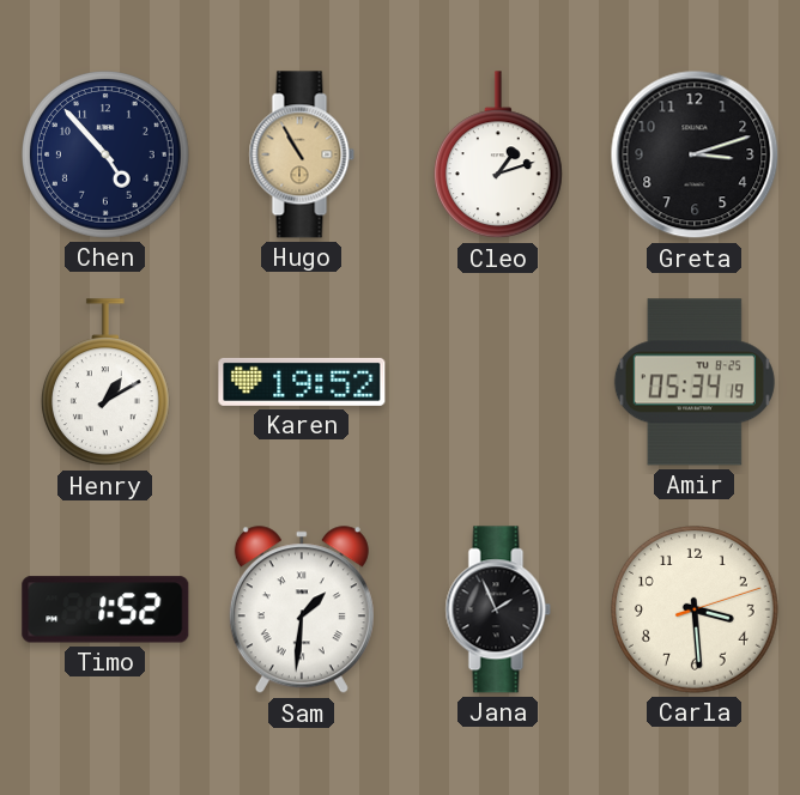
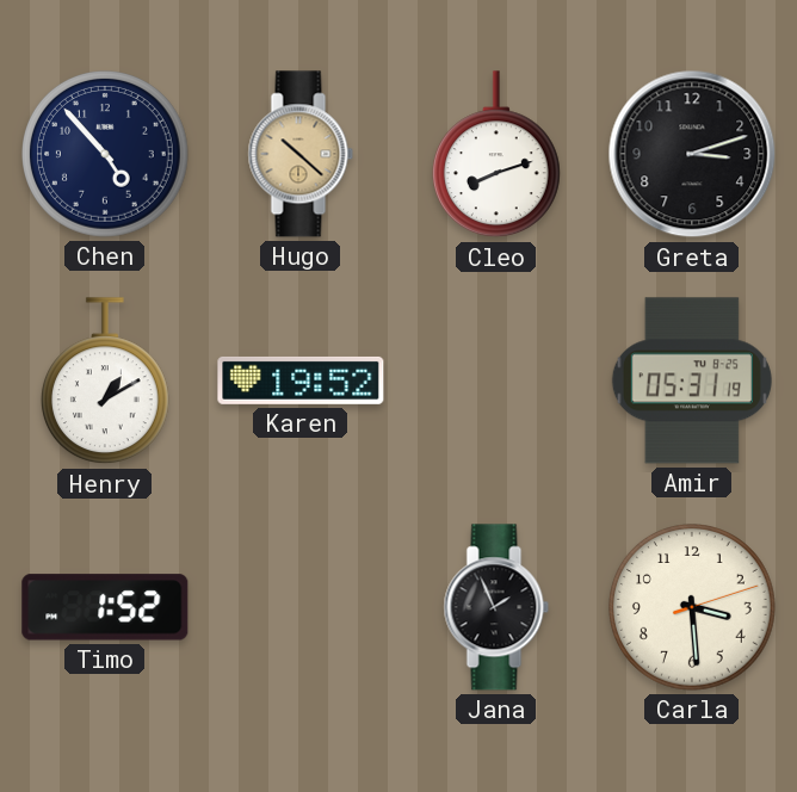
Hugo: 10:55 -> 10:22 (301, 154)
Cleo: 1:12 -> 8:12 (496, 155)
Amir: 05:34 -> 05:31 (692, 380)
Sam: 1:31 -> none (302, 611)
